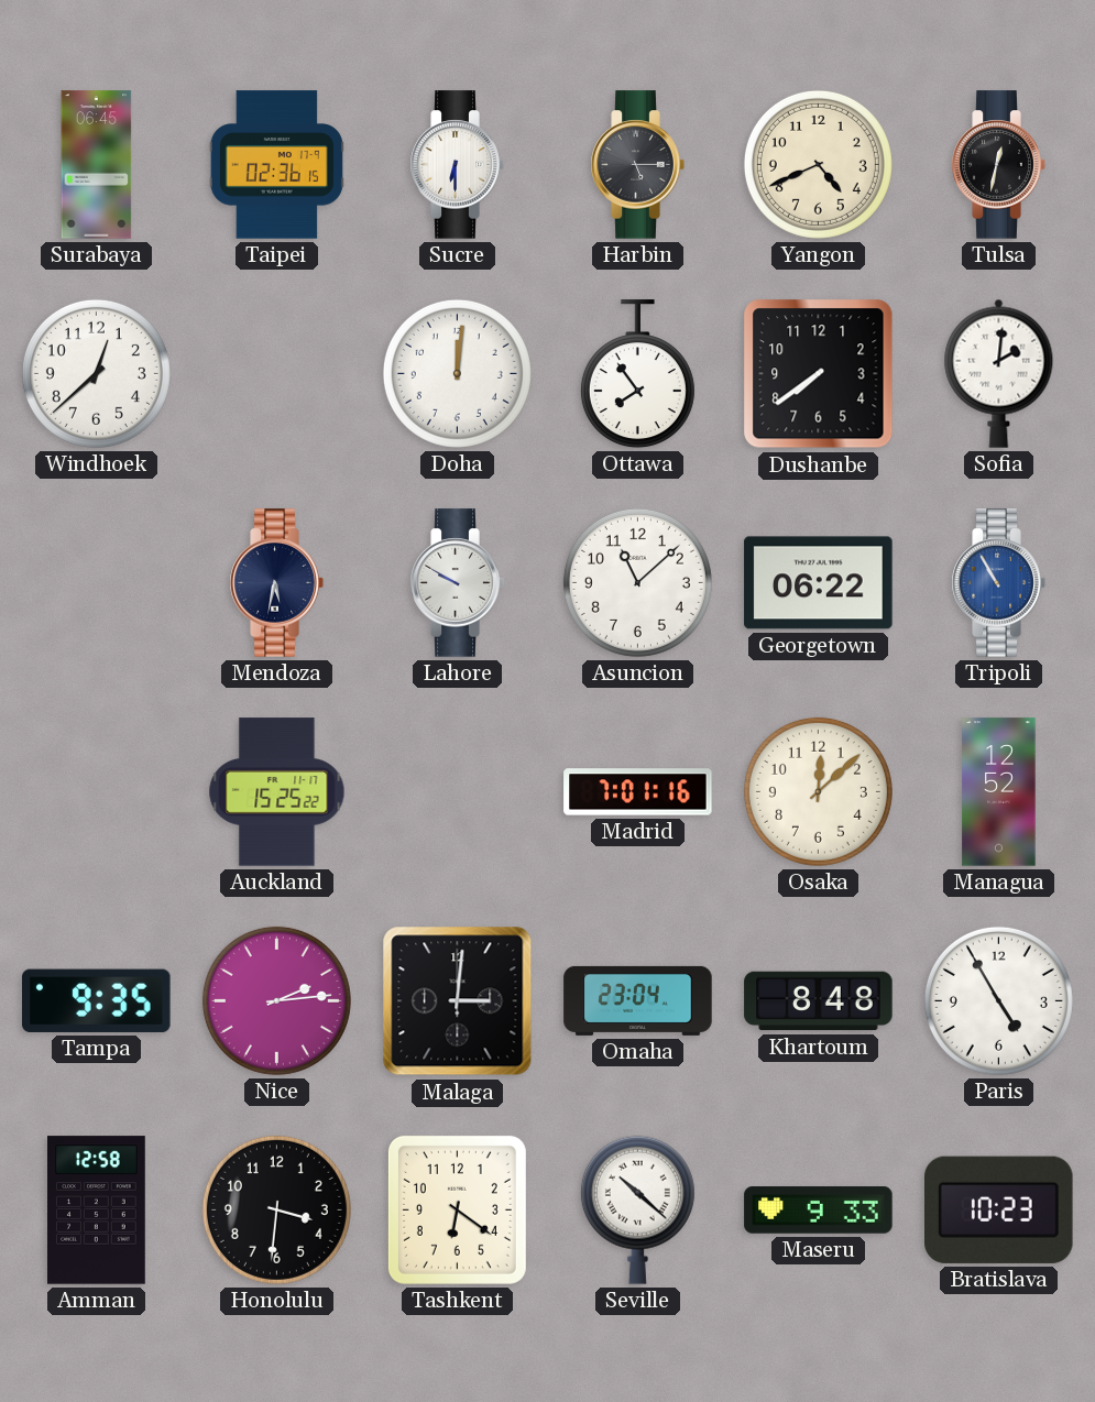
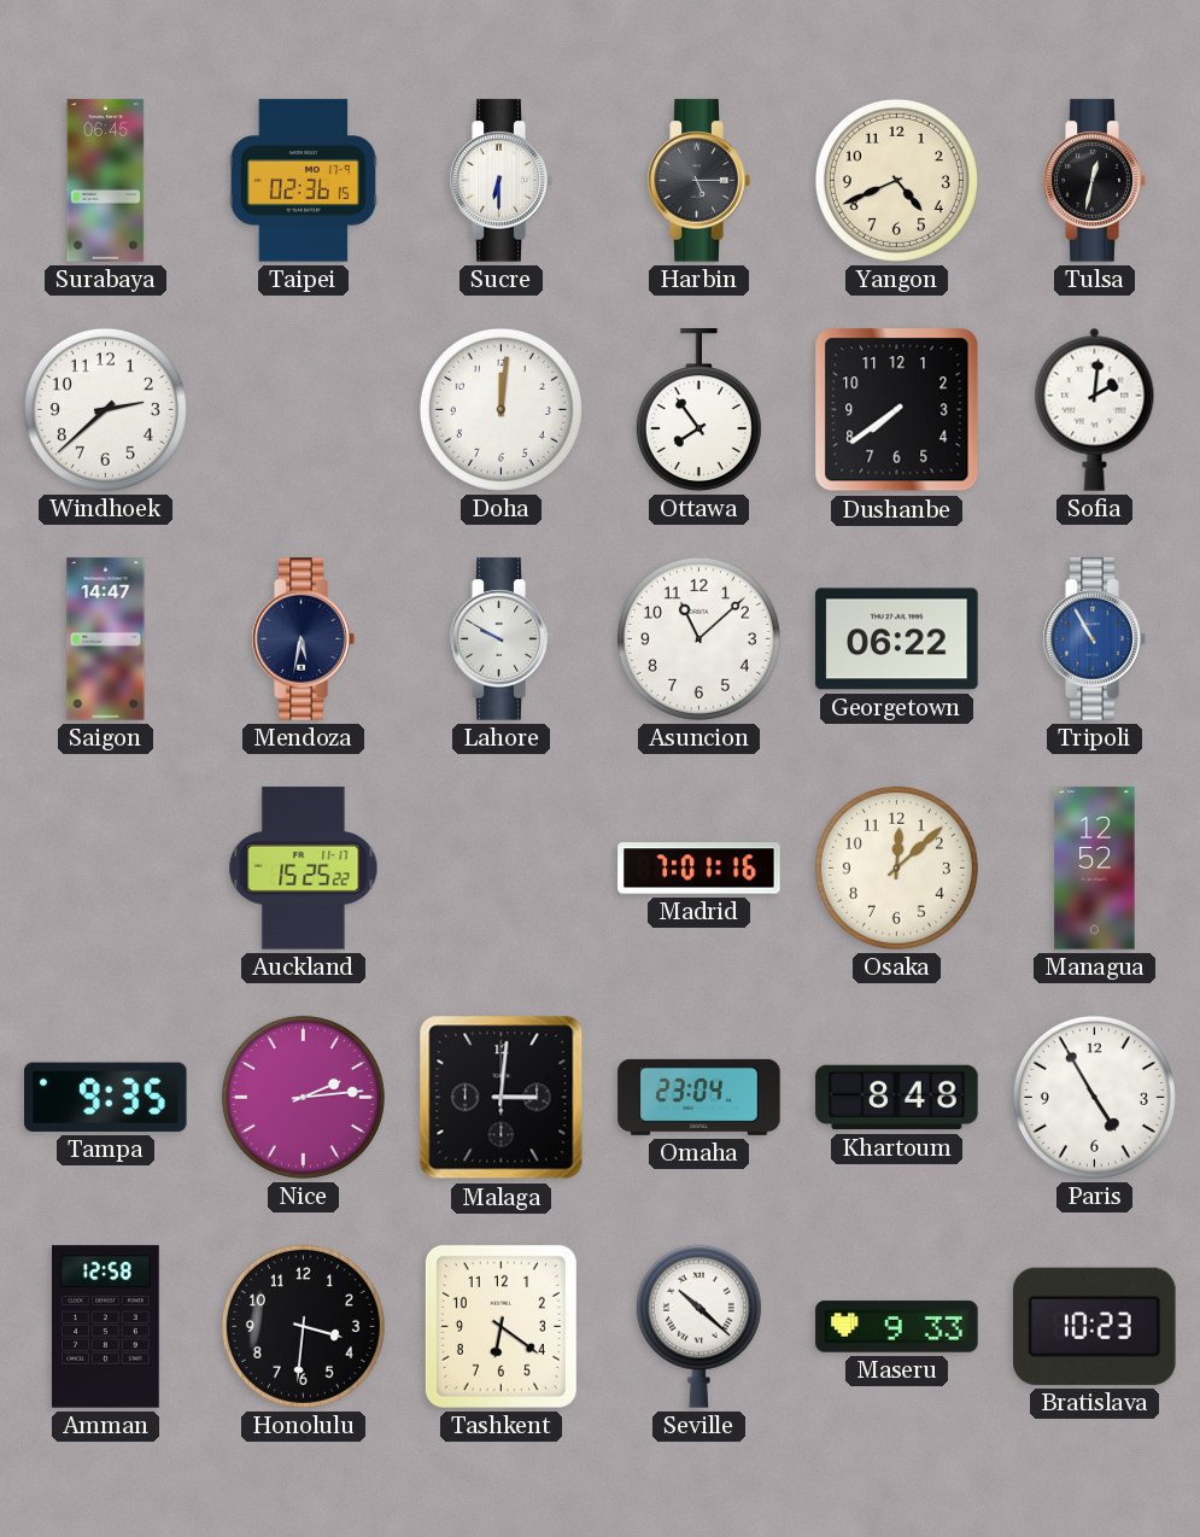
Windhoek: 12:38 -> 2:38 (105, 409)
Saigon: none -> 14:47 (106, 639)
